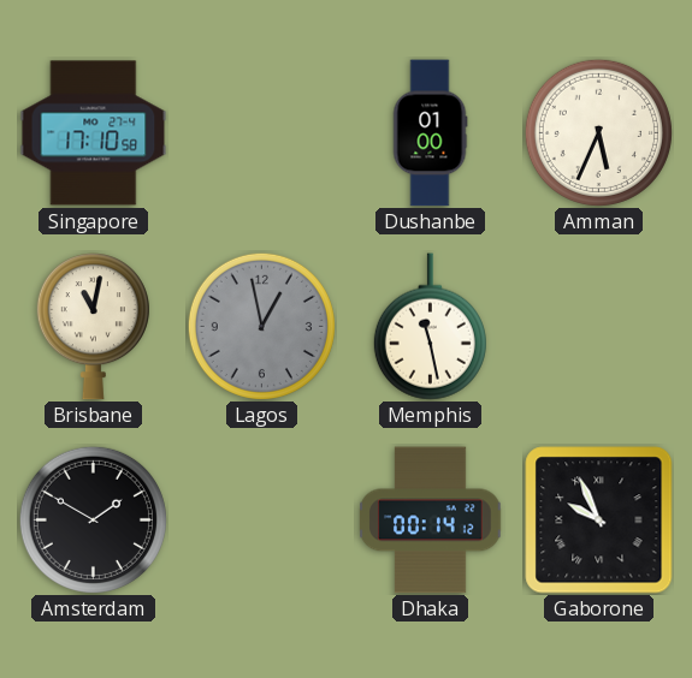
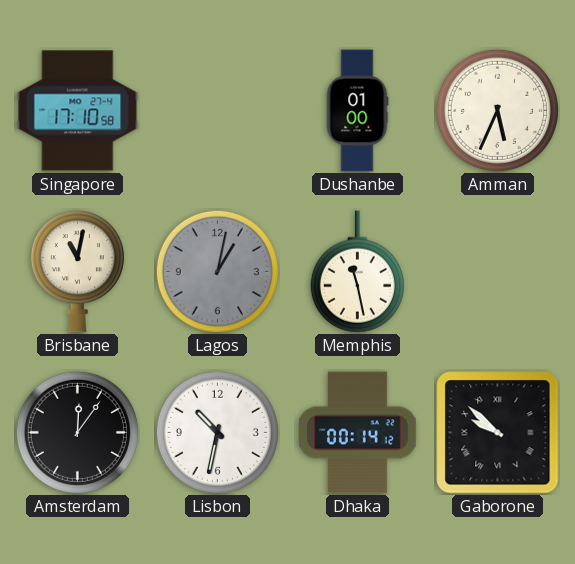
Lagos: 12:58 -> 1:02 (217, 271)
Amsterdam: 1:50 -> 12:06 (77, 432)
Lisbon: none -> 10:32 (217, 432)
Gaborone: 9:56 -> 9:52 (498, 433)
